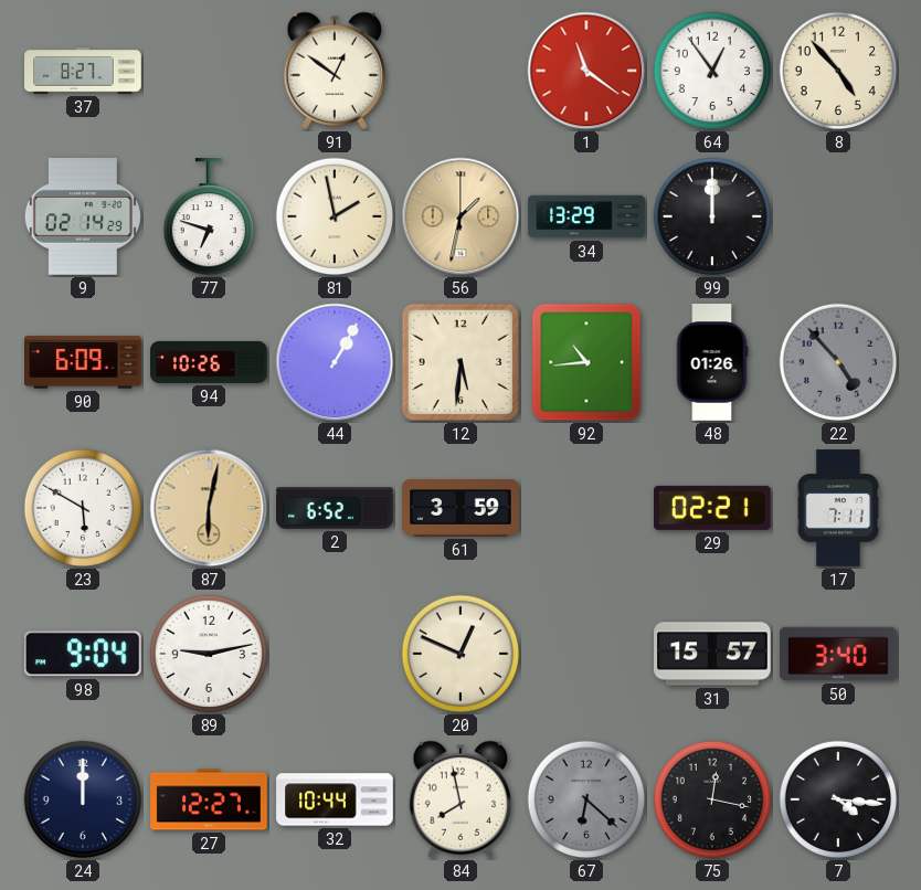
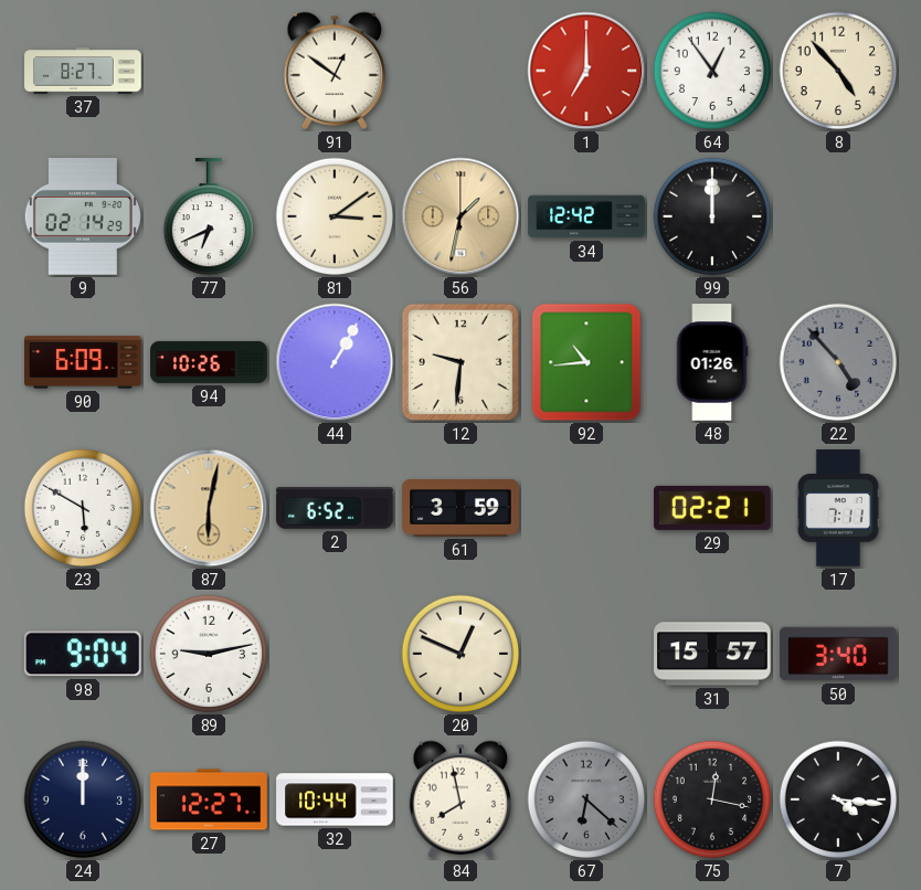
1: 11:21 -> 7:00 (586, 71)
77: 6:48 -> 6:41 (208, 218)
81: 1:58 -> 3:09 (335, 216)
34: 13:29 -> 12:42 (586, 216)
12: 5:31 -> 9:31 (460, 362)
